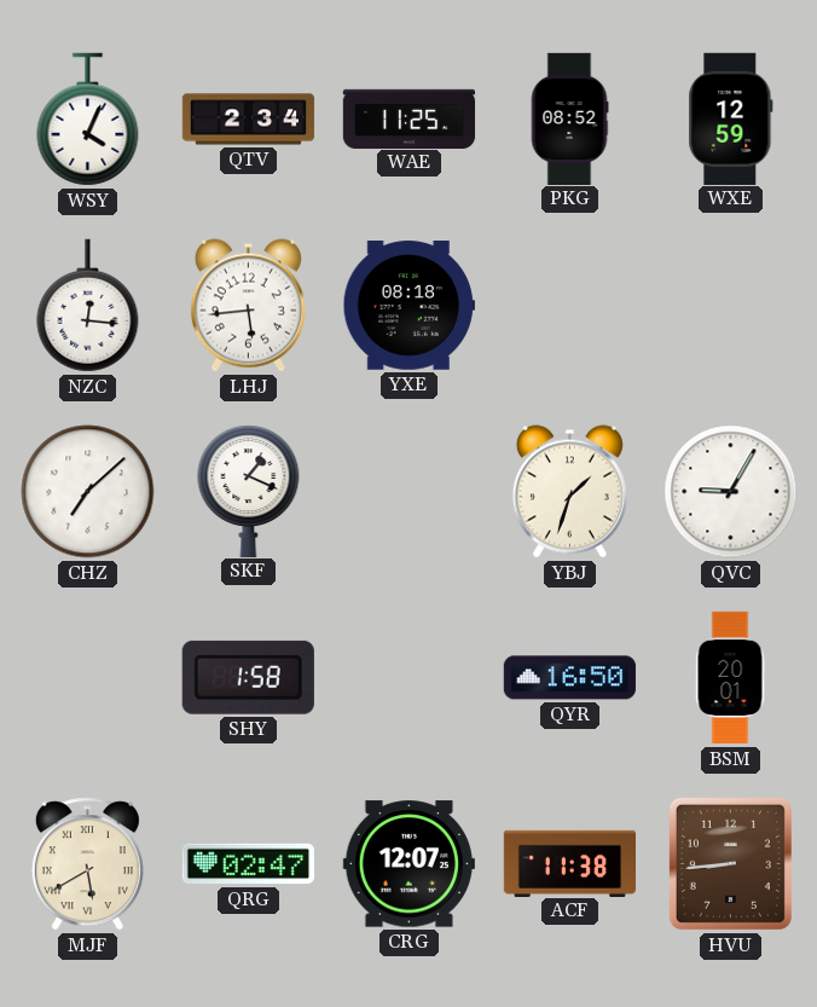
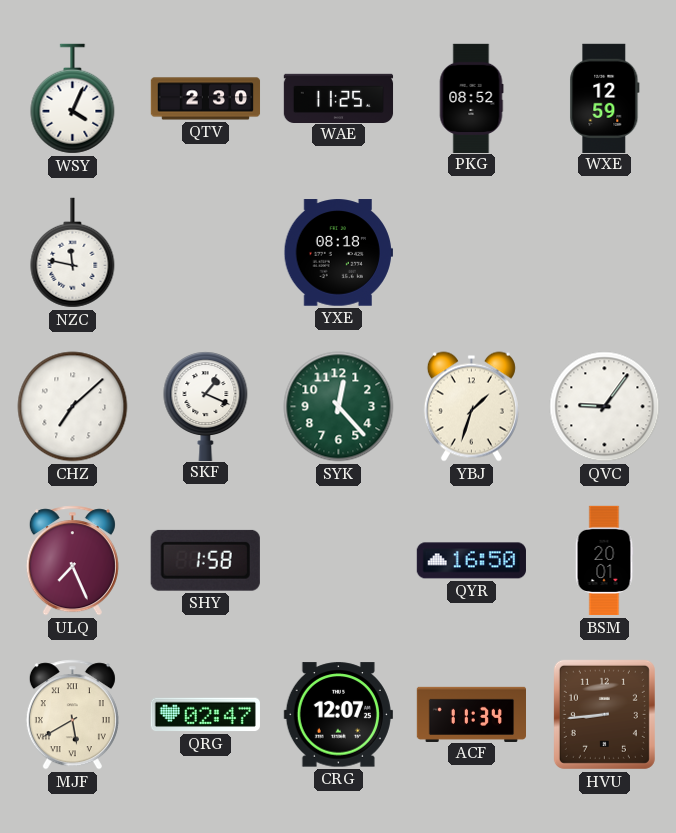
QTV: 2:34 -> 2:30 (206, 99)
NZC: 12:16 -> 11:47 (73, 253)
LHJ: 5:44 -> none (248, 306)
SYK: none -> 12:23 (339, 407)
QVC: 9:05 -> 9:06 (605, 407)
ULQ: none -> 7:26 (72, 561)
ACF: 11:38 -> 11:34 (471, 714)
